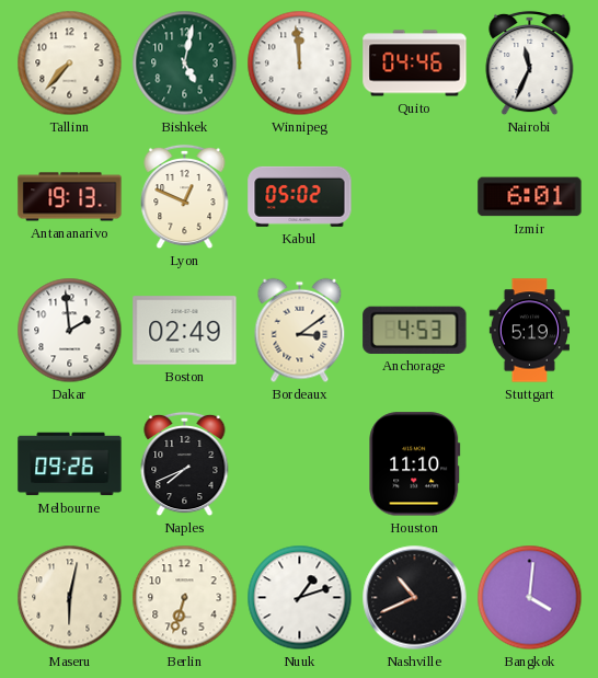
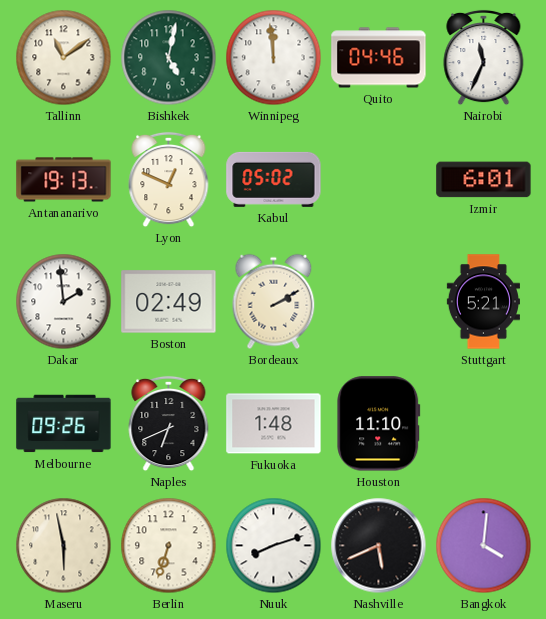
Tallinn: 7:37 -> 11:09 (64, 58)
Bordeaux: 3:09 -> 2:10 (274, 302)
Anchorage: 4:53 -> none (415, 330)
Stuttgart: 5:19 -> 5:21 (483, 302)
Naples: 7:41 -> 6:41 (169, 424)
Fukuoka: none -> 1:48 (274, 424)
Maseru: 6:02 -> 5:58 (64, 546)
Nuuk: 1:12 -> 8:12 (274, 546)
Nashville: 10:41 -> 5:41 (379, 546)
